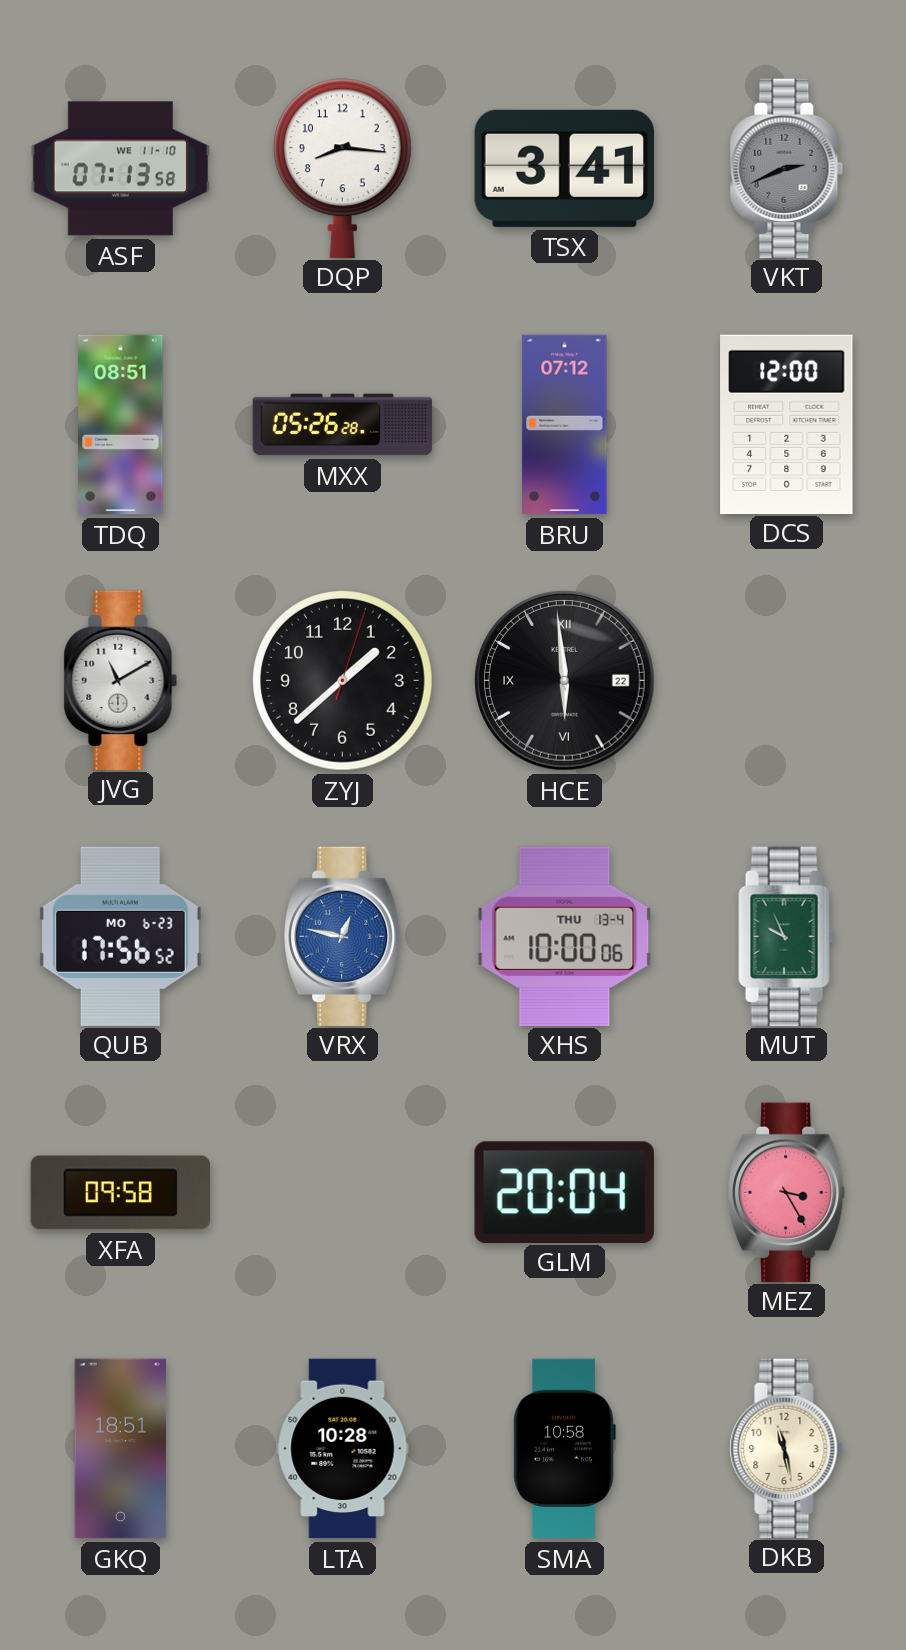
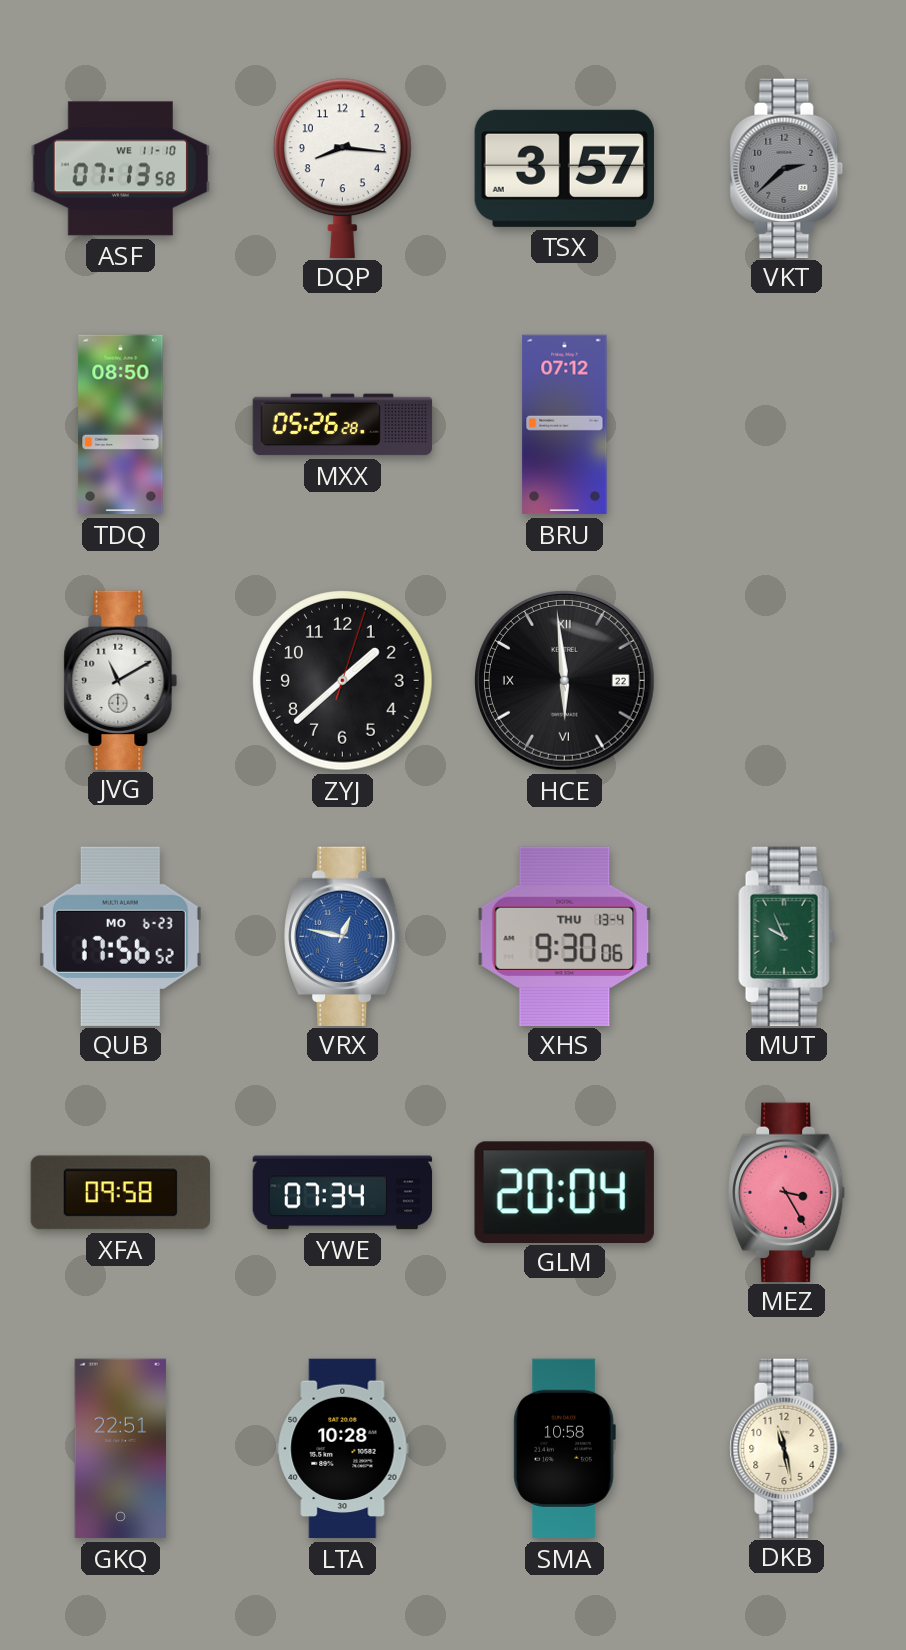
TSX: 3:41 -> 3:57 (564, 168)
VKT: 2:41 -> 2:38 (787, 168)
TDQ: 08:51 -> 08:50 (121, 425)
DCS: 12:00 -> none (787, 424)
XHS: 10:00 -> 9:30 (565, 936)
YWE: none -> 07:34 (343, 1193)
GKQ: 18:51 -> 22:51 (121, 1449)
